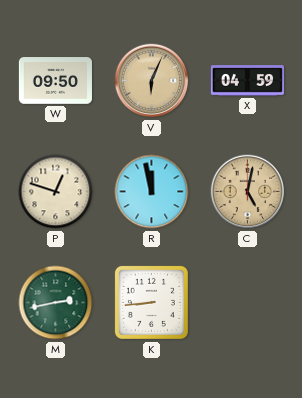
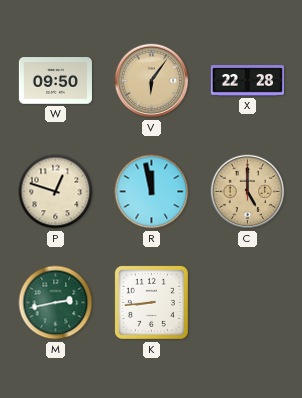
V: 6:04 -> 6:06 (152, 81)
X: 04:59 -> 22:28 (247, 81)
C: 5:02 -> 5:00 (248, 192)
